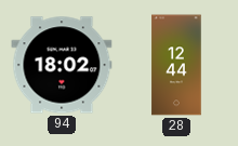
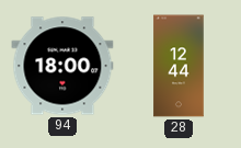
94: 18:02 -> 18:00 (62, 66)
